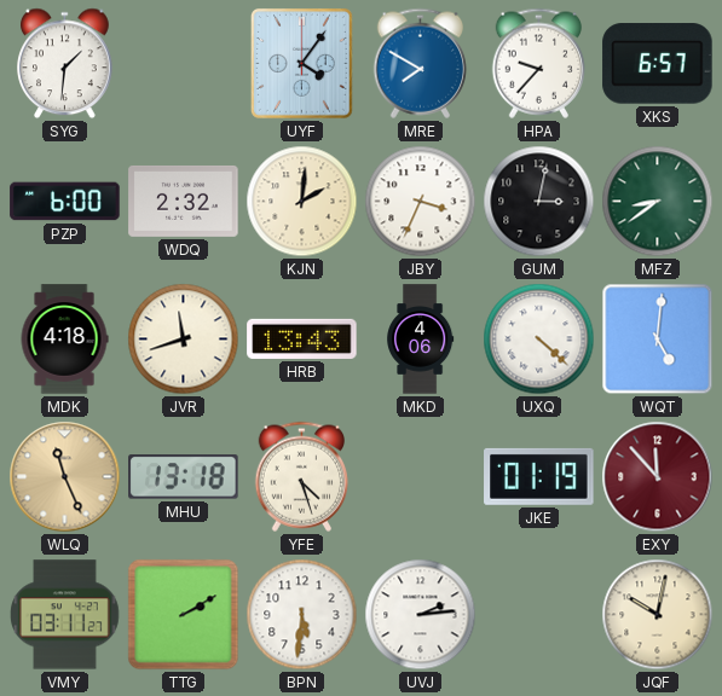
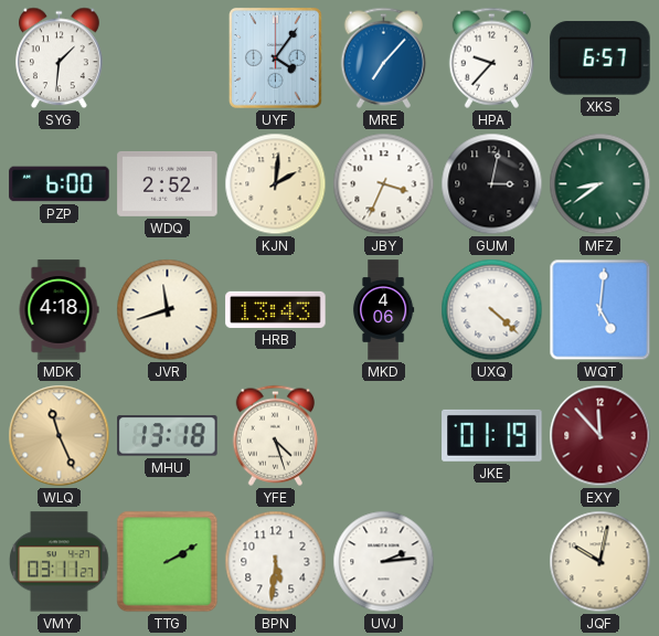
MRE: 7:50 -> 7:07 (384, 57)
WDQ: 2:32 -> 2:52 (168, 183)
